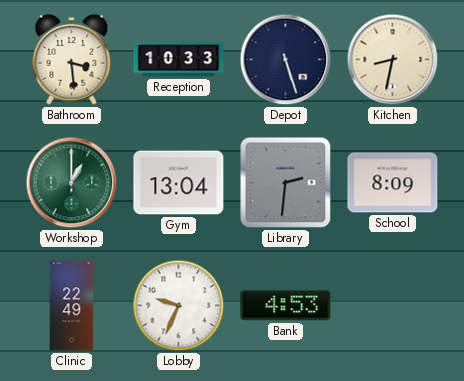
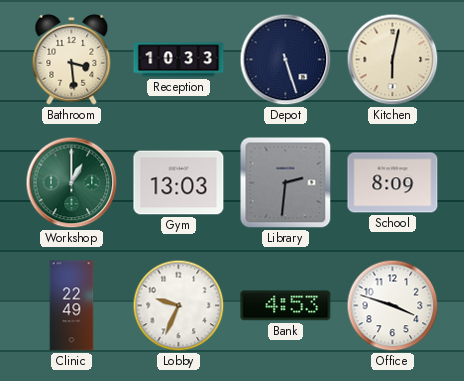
Kitchen: 8:32 -> 6:02 (393, 60)
Gym: 13:04 -> 13:03 (179, 183)
Office: none -> 3:48 (393, 306)
